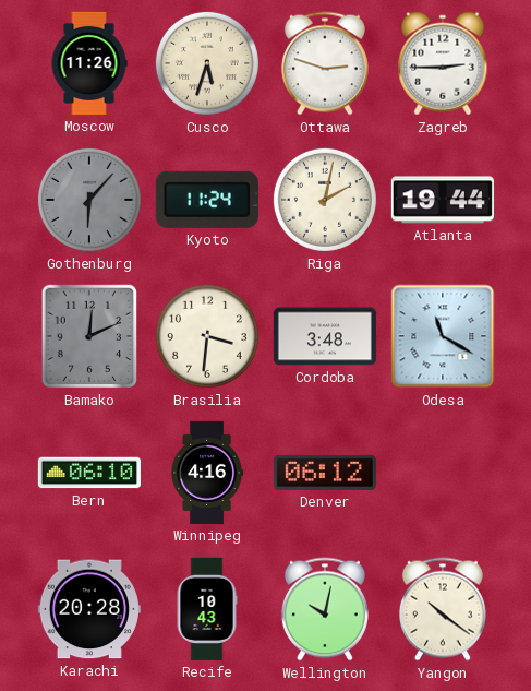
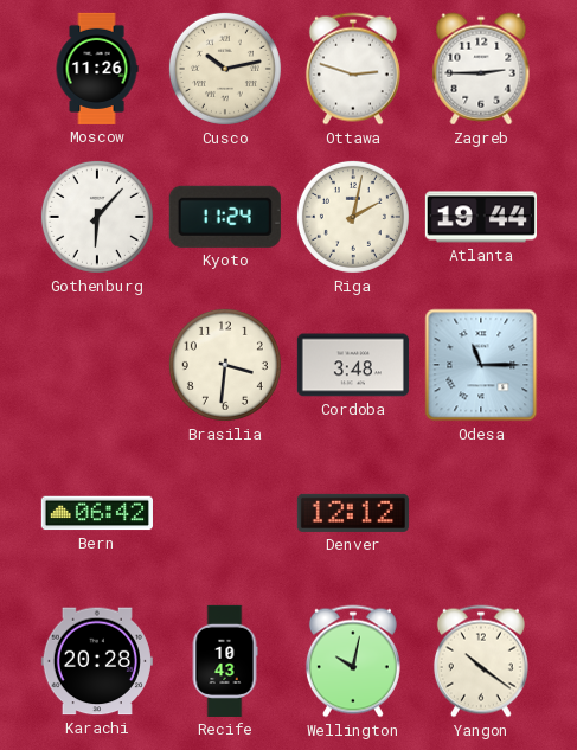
Cusco: 5:33 -> 10:13 (225, 69)
Gothenburg dial: grey -> white (97, 217)
Bamako: 12:11 -> none (89, 336)
Odesa: 11:20 -> 11:15 (481, 365)
Bern: 06:10 -> 06:42 (97, 513)
Winnipeg: 4:16 -> none (207, 473)
Denver: 06:12 -> 12:12 (353, 513)
